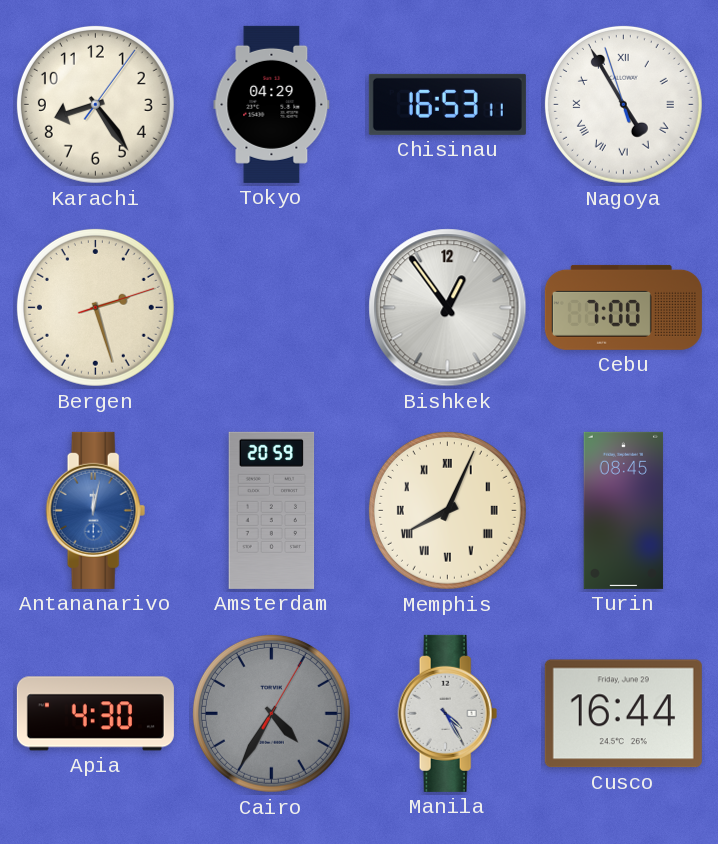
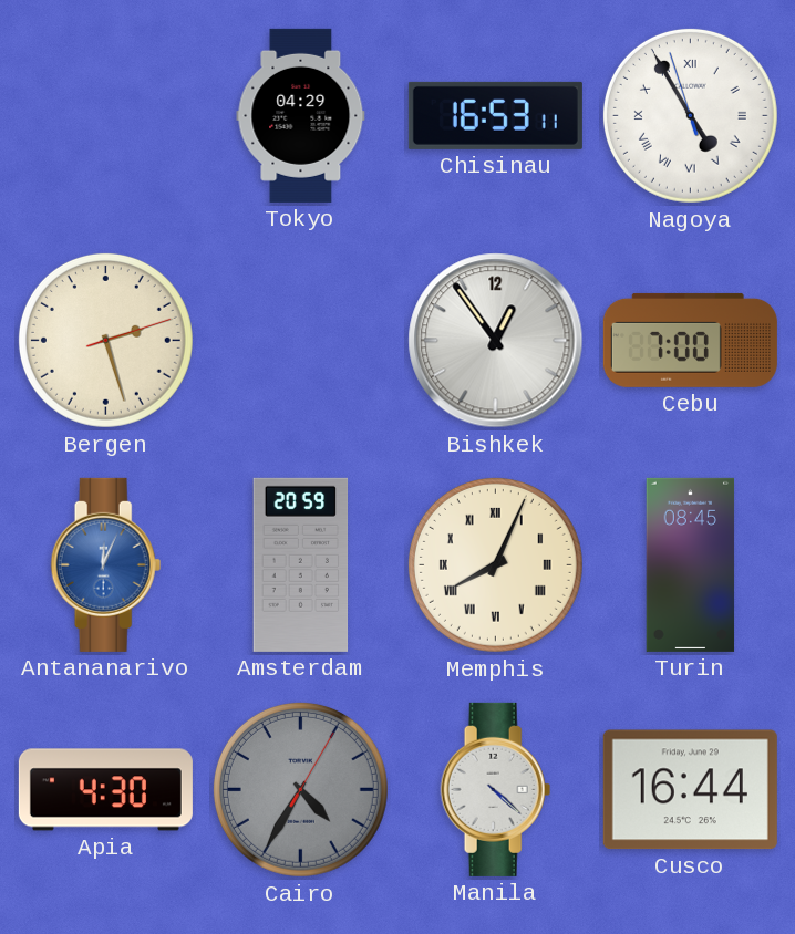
Karachi: 8:24 -> none (95, 104)
Antananarivo: 12:02 -> 12:04 (106, 564)
Manila: 4:25 -> 4:22 (496, 789)
